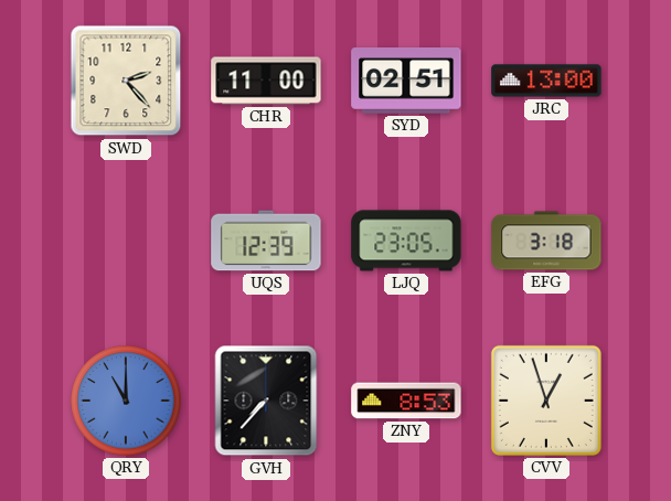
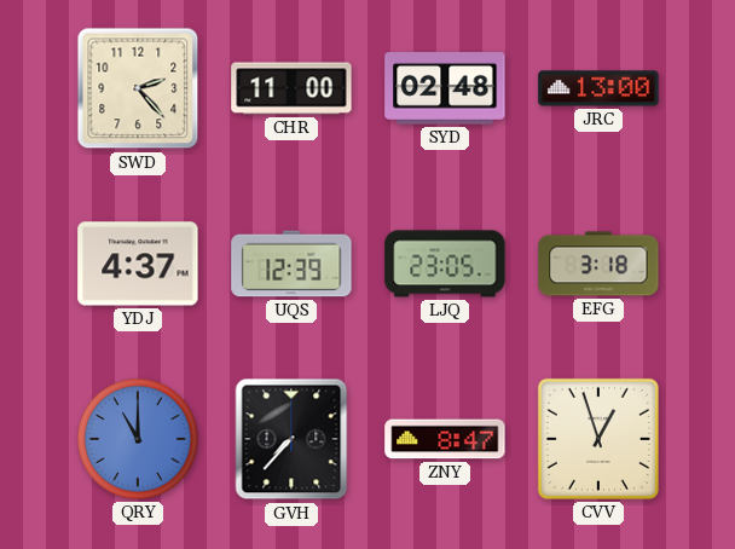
SYD: 02:51 -> 02:48 (445, 89)
YDJ: none -> 4:37 (138, 264)
ZNY: 8:53 -> 8:47 (445, 439)
